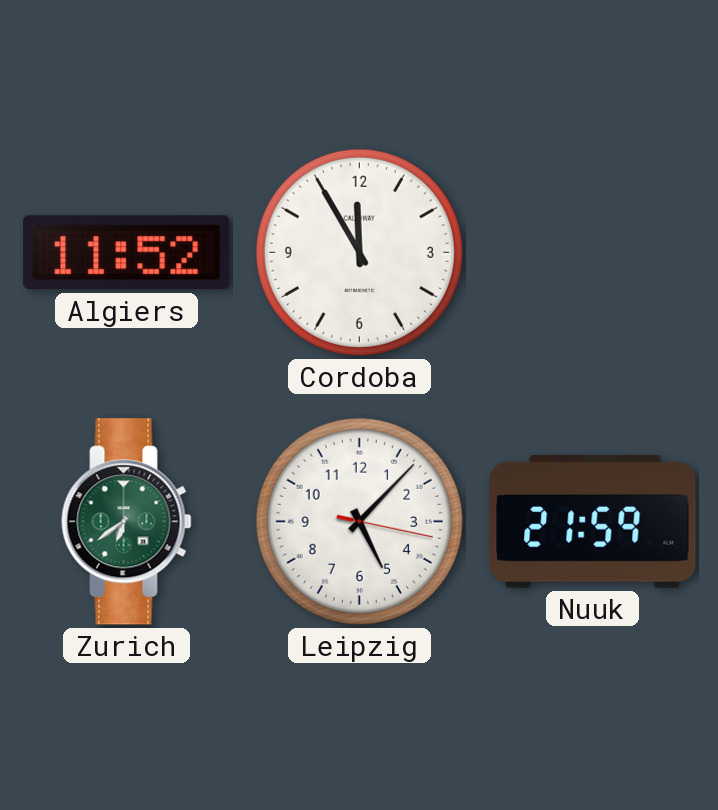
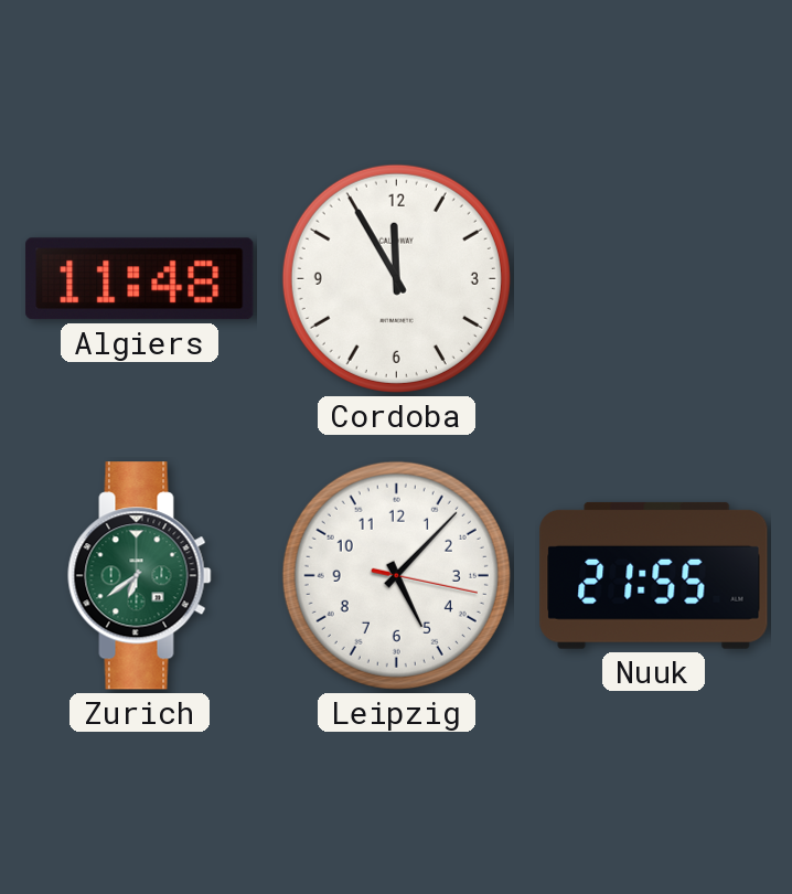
Algiers: 11:52 -> 11:48 (140, 279)
Nuuk: 21:59 -> 21:55 (654, 575)
